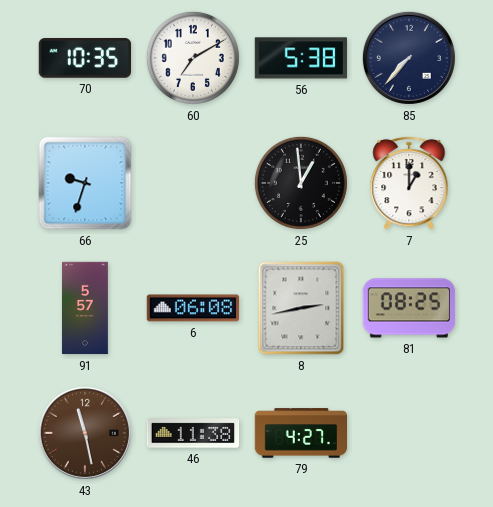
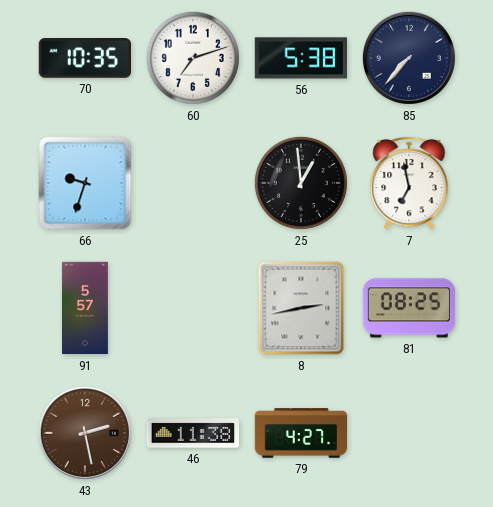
60: 7:10 -> 7:12 (193, 58)
7: 1:00 -> 6:58 (409, 183)
6: 06:08 -> none (193, 308)
43: 11:28 -> 2:28 (85, 433)
